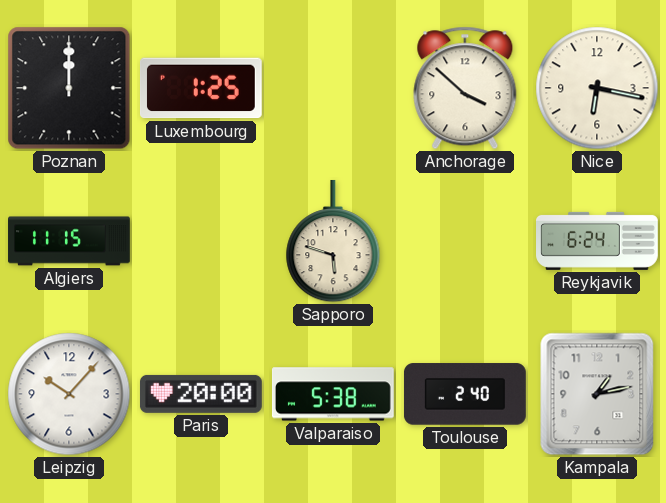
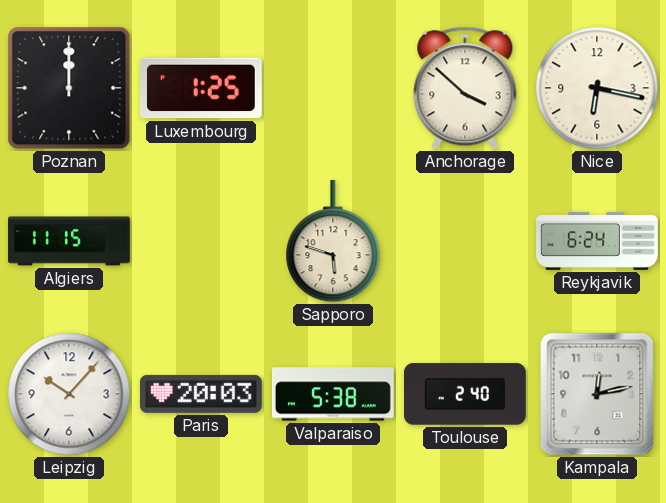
Paris: 20:00 -> 20:03 (201, 394)
Kampala: 1:13 -> 12:13 (597, 394)
